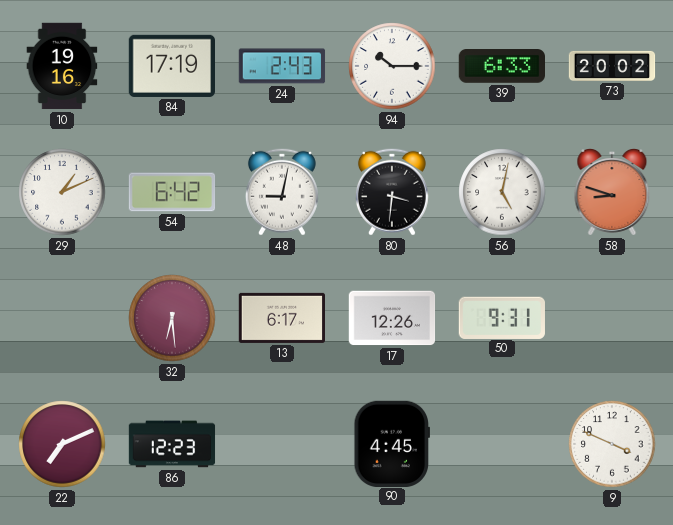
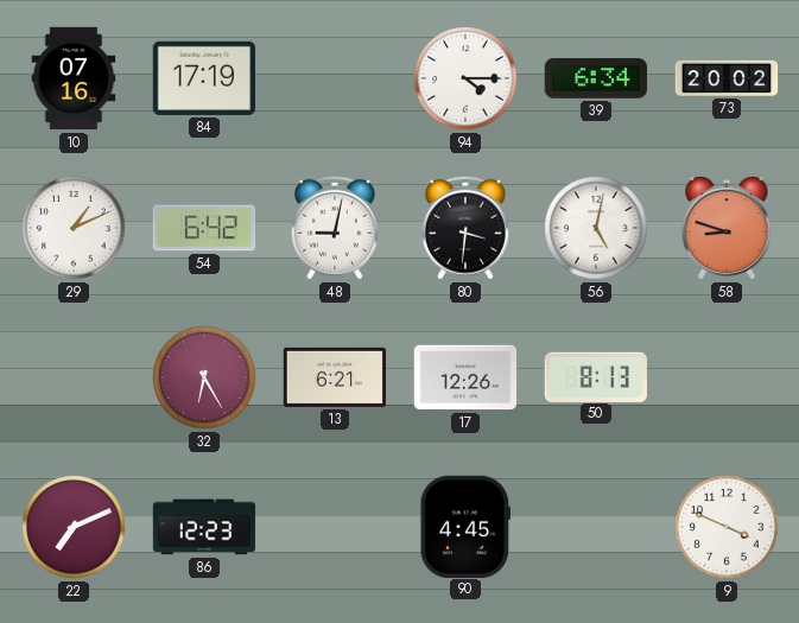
10: 19:16 -> 07:16 (74, 78)
24: 2:43 -> none (282, 66)
94: 10:15 -> 4:15 (465, 78)
39: 6:33 -> 6:34 (595, 80)
32: 6:29 -> 6:25 (204, 377)
13: 6:17 -> 6:21 (334, 377)
50: 9:31 -> 8:13 (596, 376)
